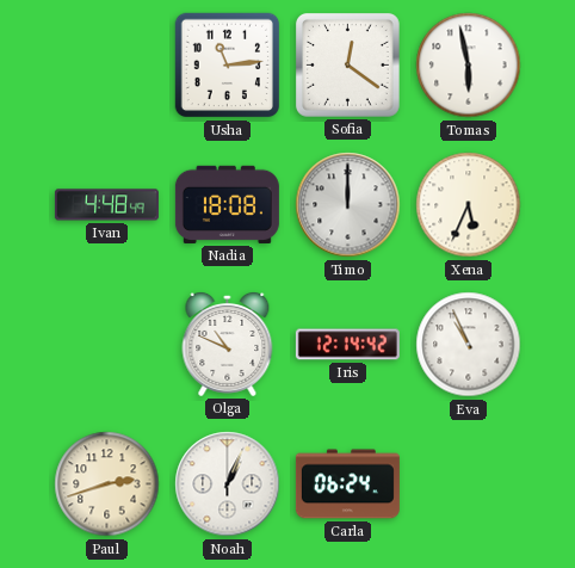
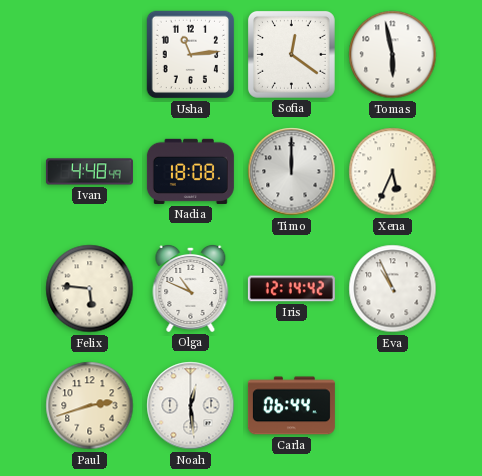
Felix: none -> 5:46 (90, 289)
Noah: 1:04 -> 12:29 (191, 406)
Carla: 06:24 -> 06:44 (291, 406)
